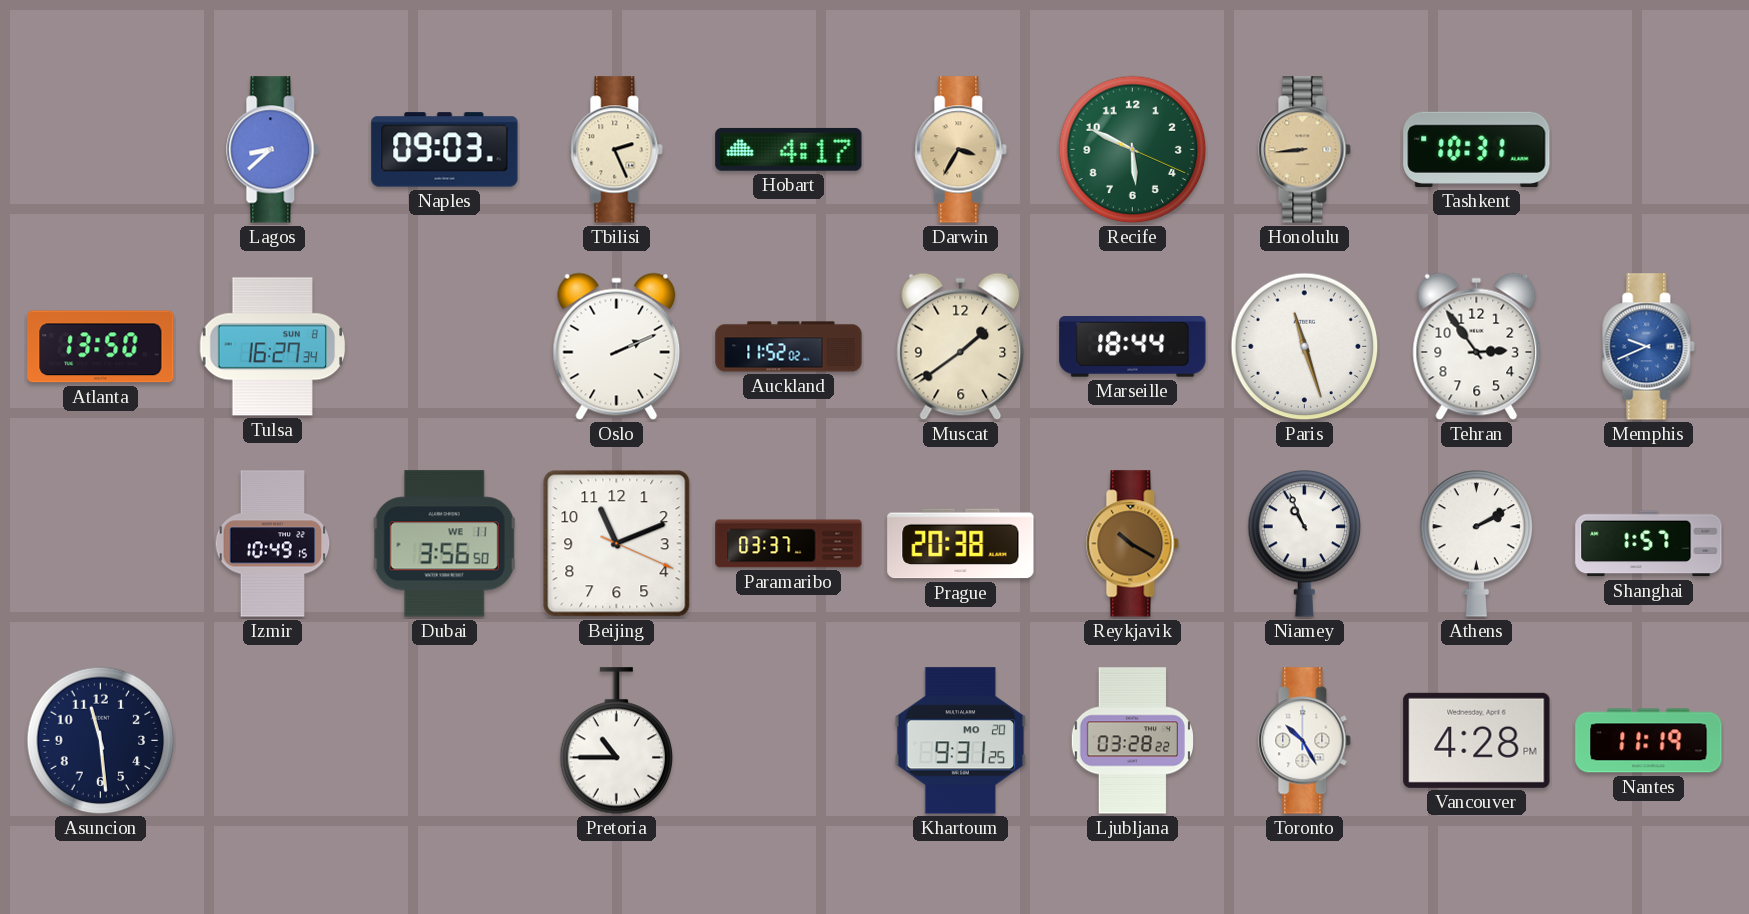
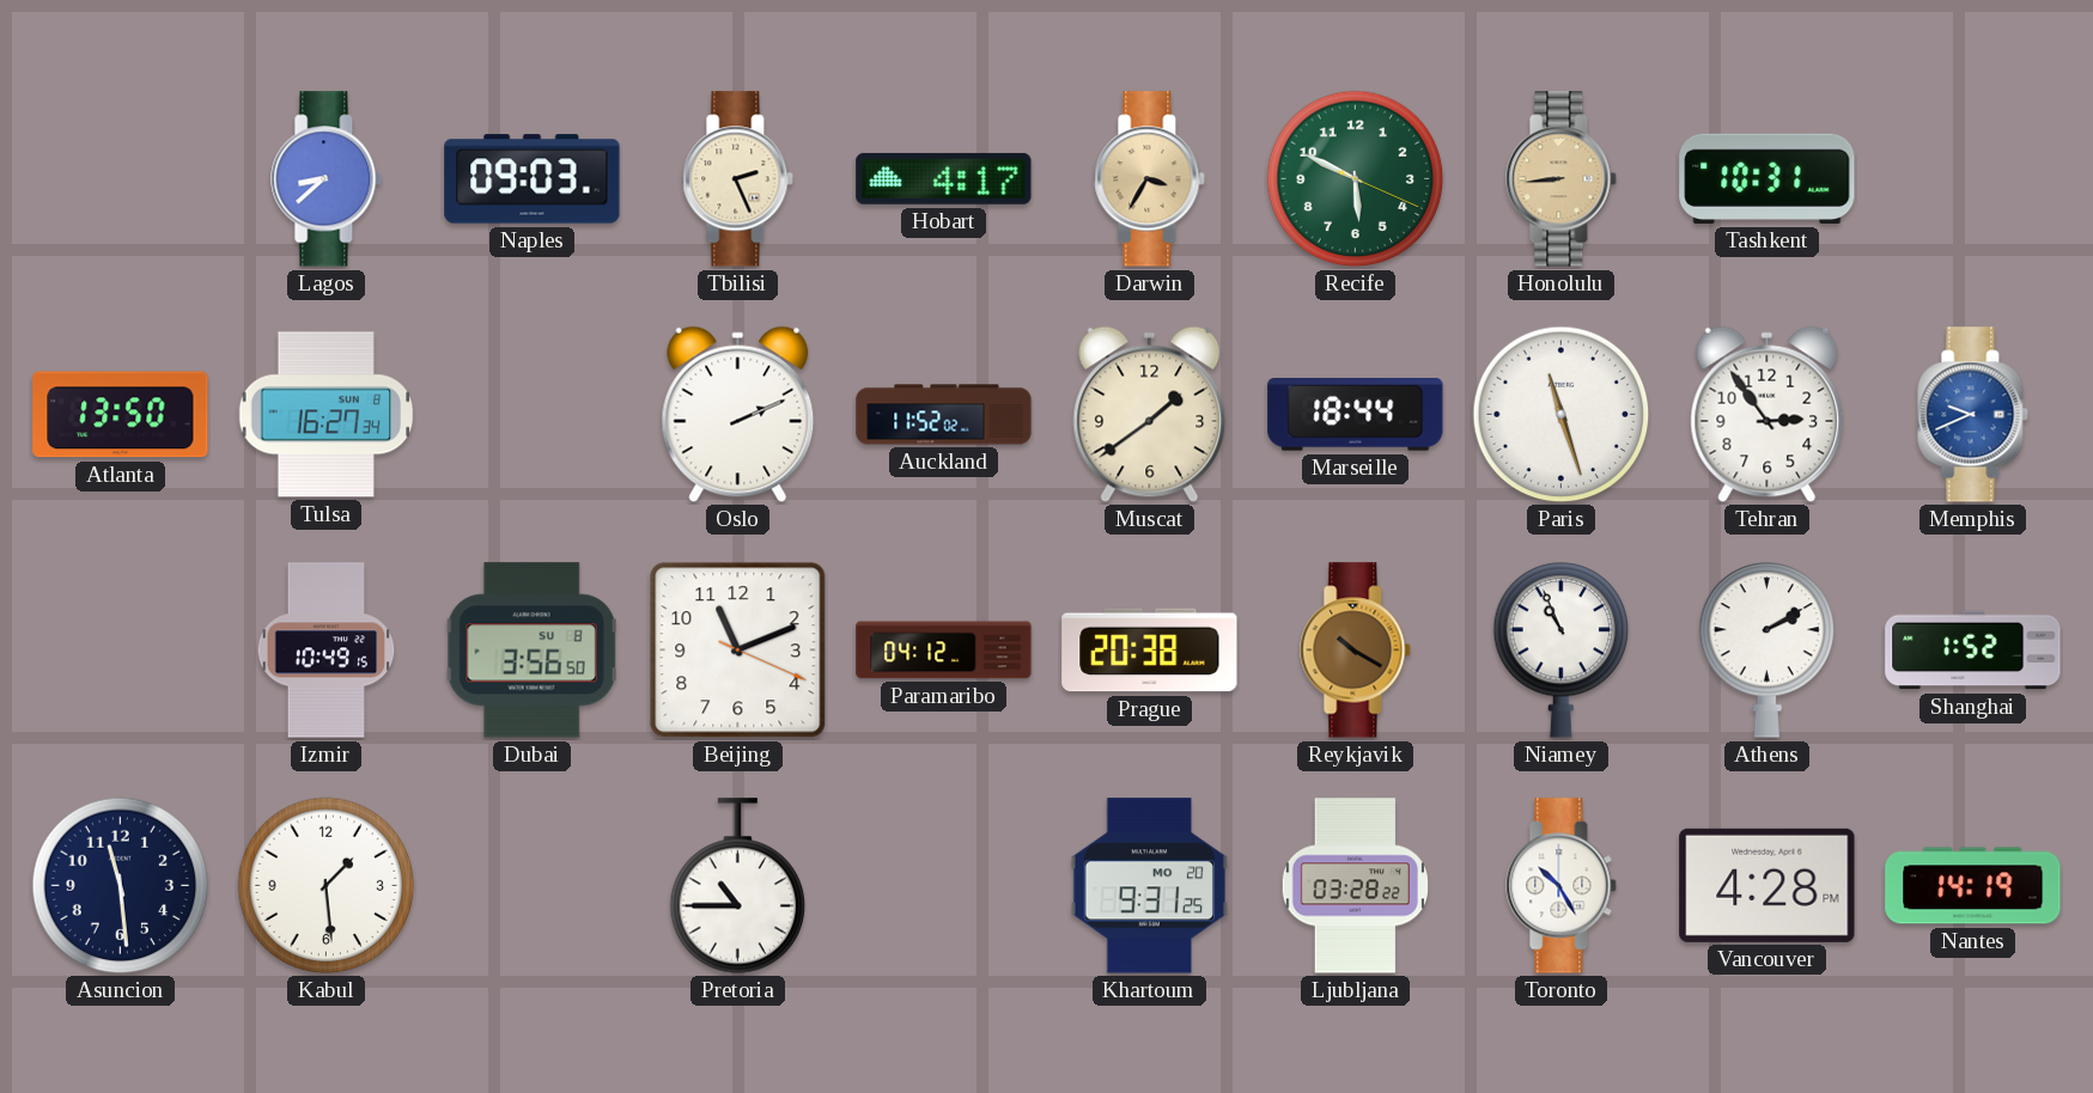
Dubai date: WE 11 -> SU 8 (531, 651)
Paramaribo: 03:37 -> 04:12 (944, 651)
Shanghai: 1:57 -> 1:52 (1973, 651)
Kabul: none -> 1:29 (327, 886)
Nantes: 11:19 -> 14:19 (1973, 886)
